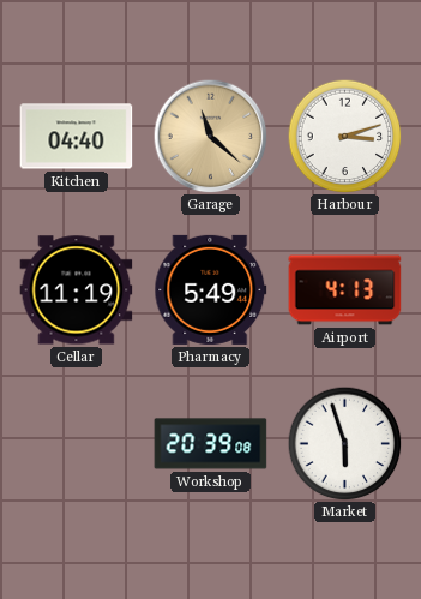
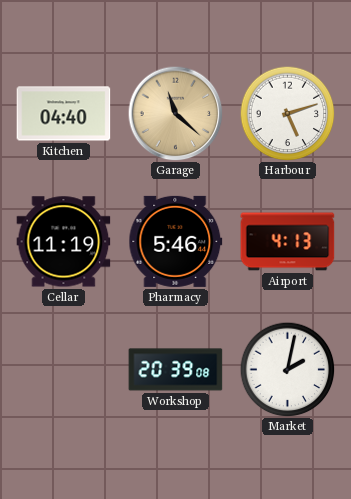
Harbour: 3:12 -> 5:12 (287, 113)
Pharmacy: 5:49 -> 5:46 (176, 241)
Market: 5:57 -> 2:02 (287, 369)
